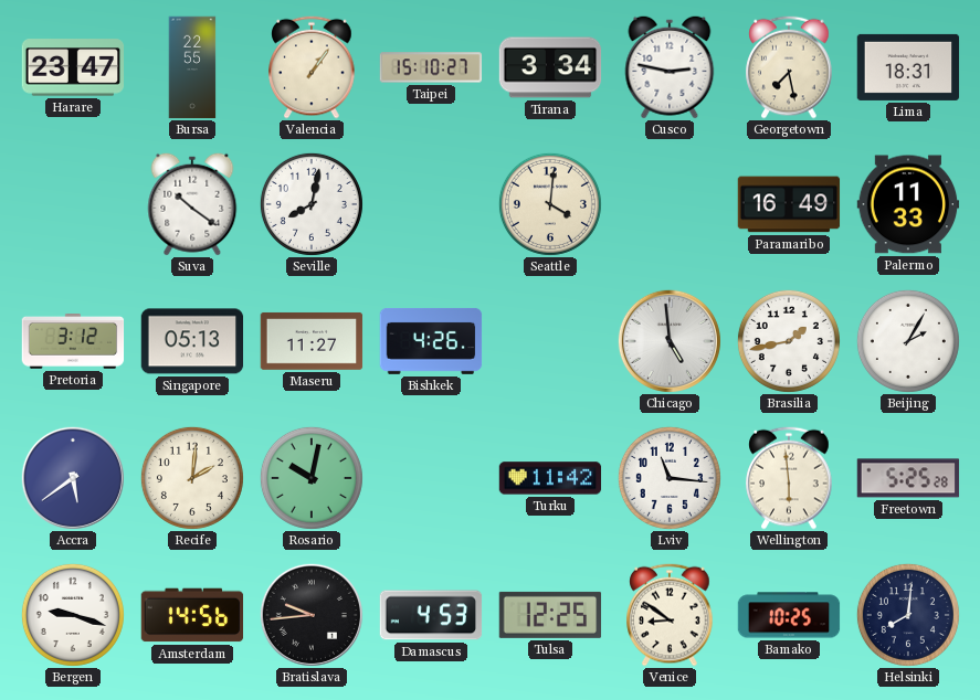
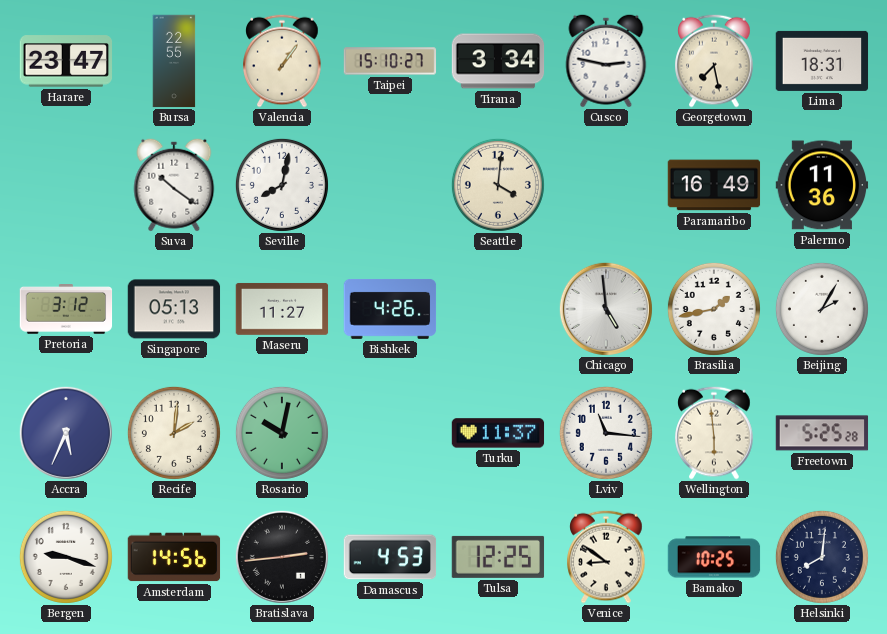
Palermo: 11:33 -> 11:36 (822, 185)
Accra: 5:39 -> 5:34 (66, 433)
Turku: 11:42 -> 11:37 (498, 433)
Bratislava: 9:44 -> 2:44 (282, 557)
